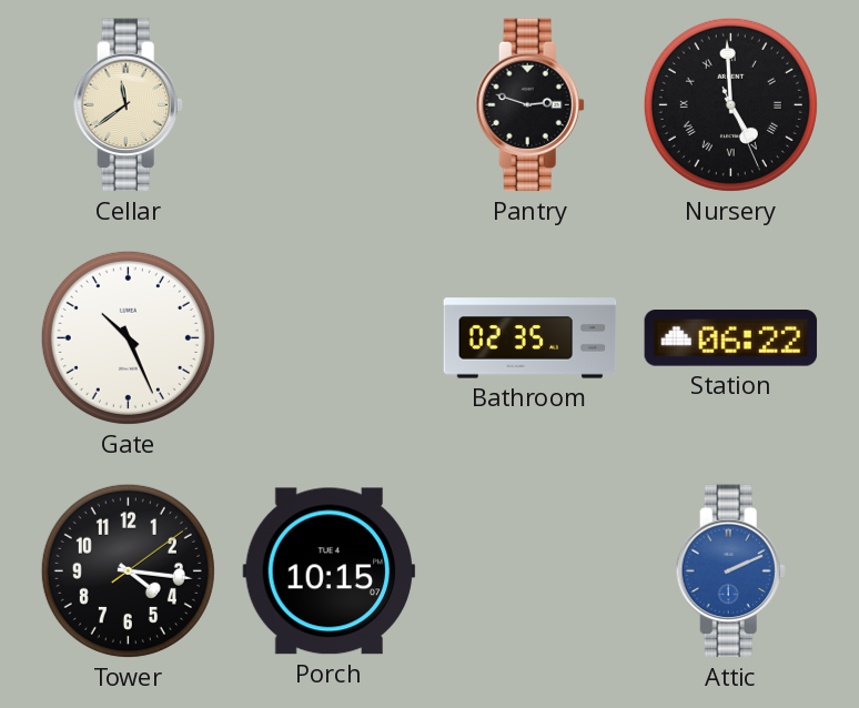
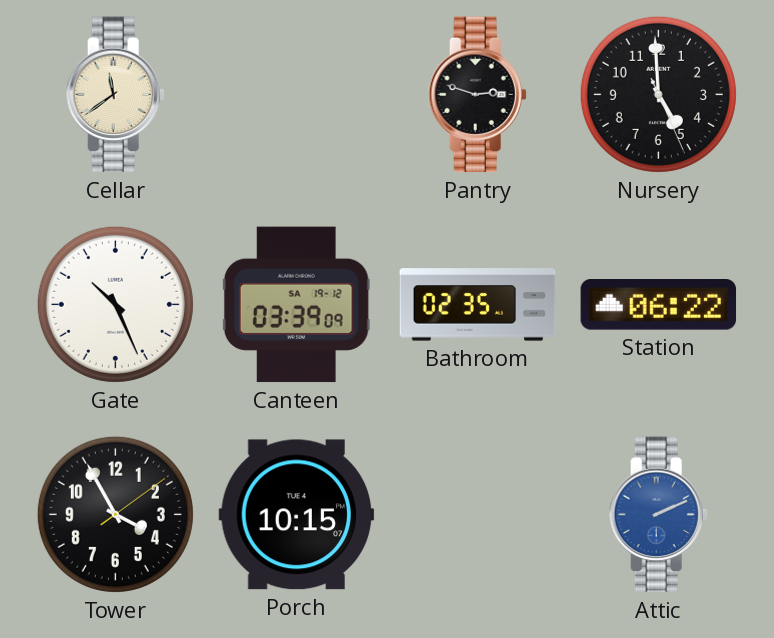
Nursery numerals: Roman -> Arabic (658, 94)
Canteen: none -> 03:39 (296, 305)
Tower: 4:16 -> 3:55 (115, 514)
